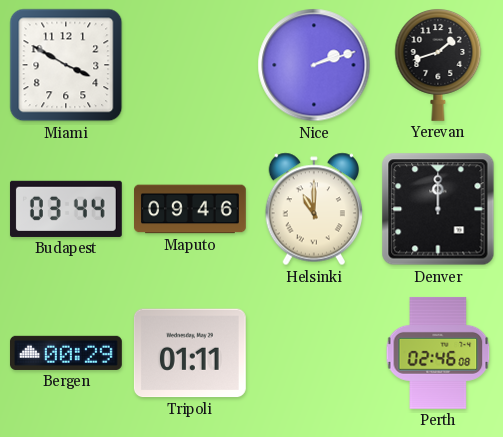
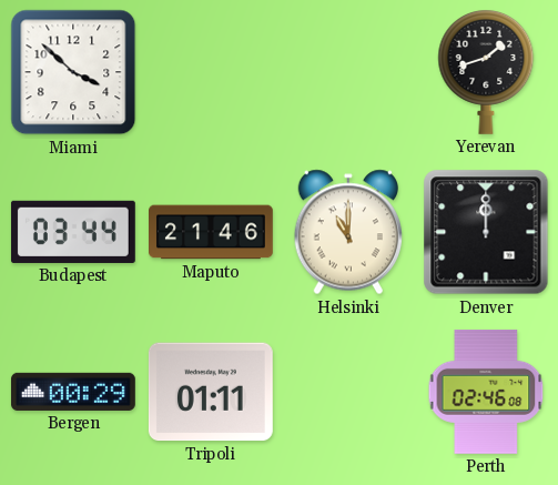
Miami: 3:50 -> 3:52 (73, 72)
Nice: 2:12 -> none (314, 65)
Maputo: 09:46 -> 21:46 (212, 232)
